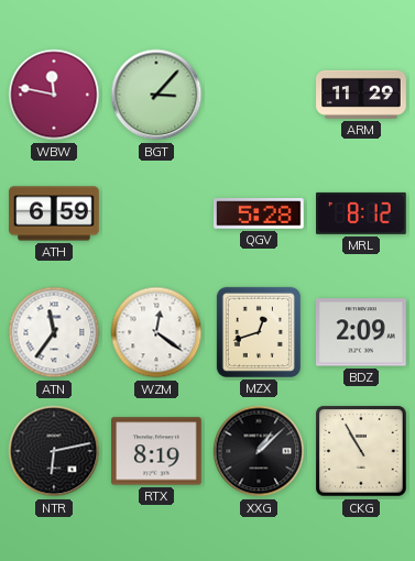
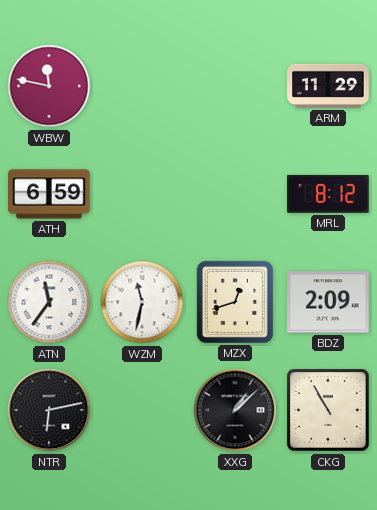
BGT: 3:07 -> none (156, 95)
QGV: 5:28 -> none (259, 213)
WZM: 12:21 -> 11:32 (142, 302)
RTX: 8:19 -> none (156, 451)
